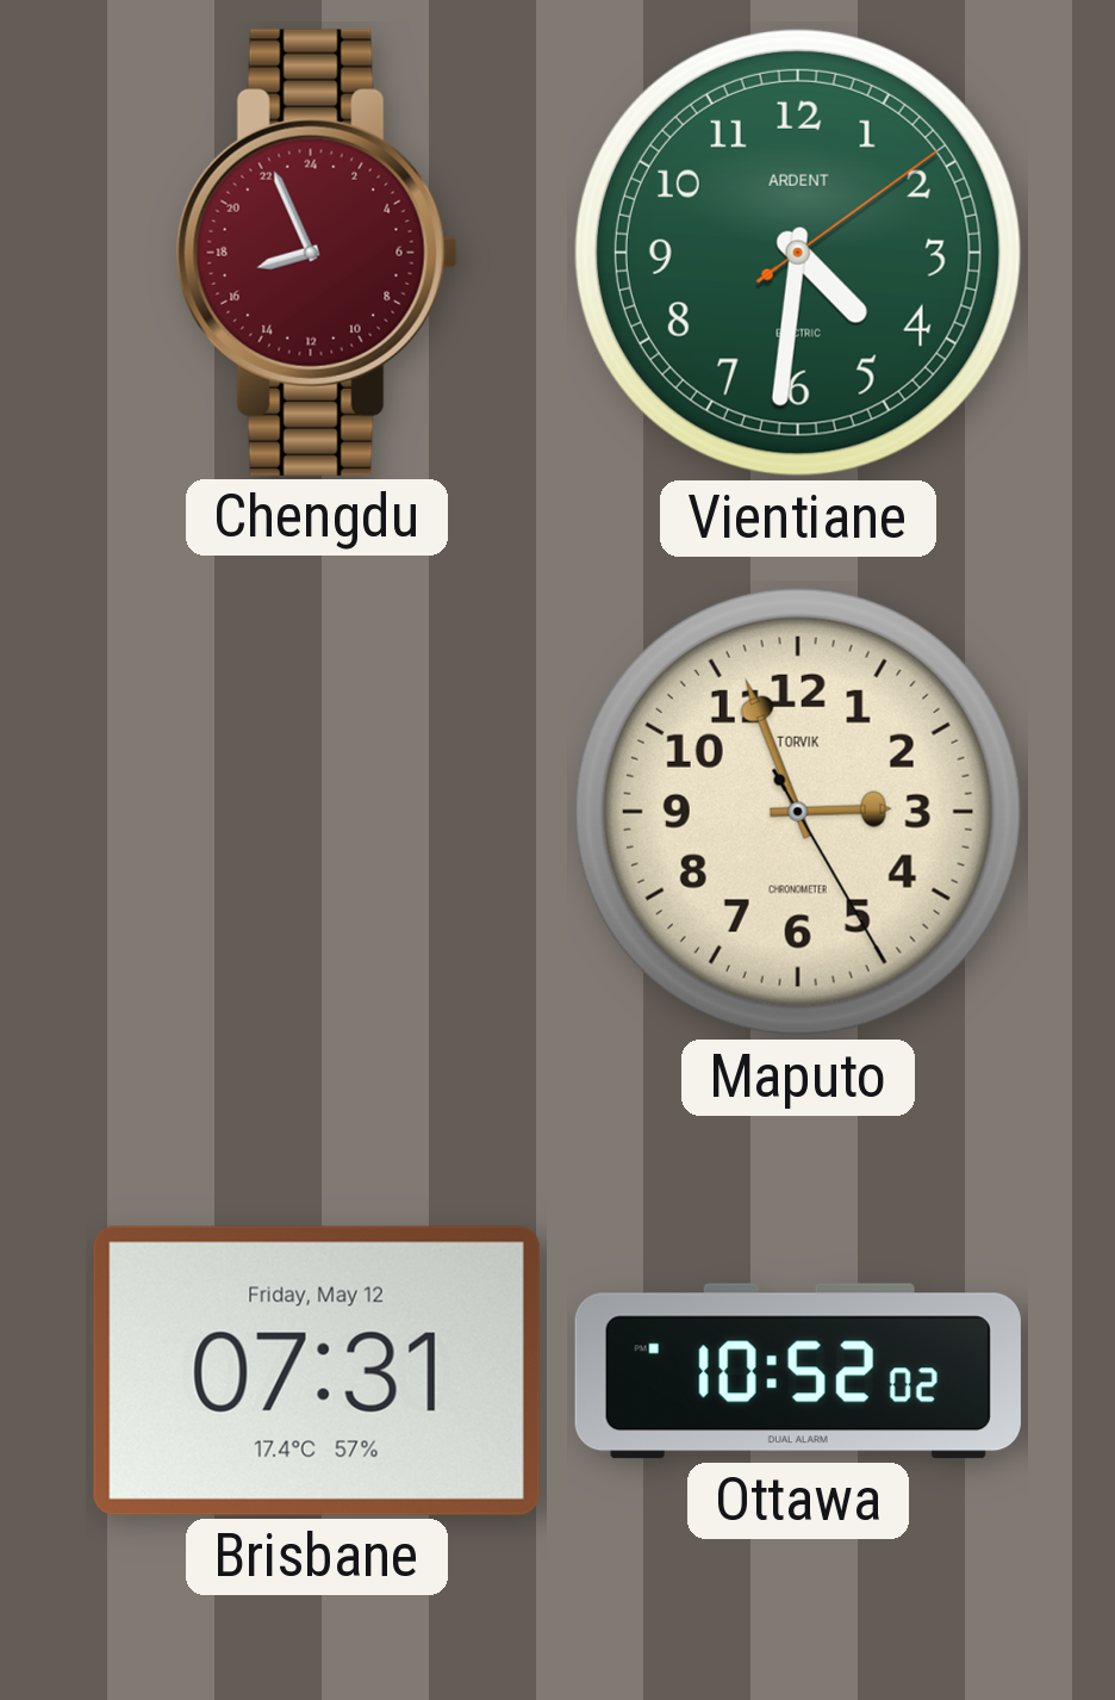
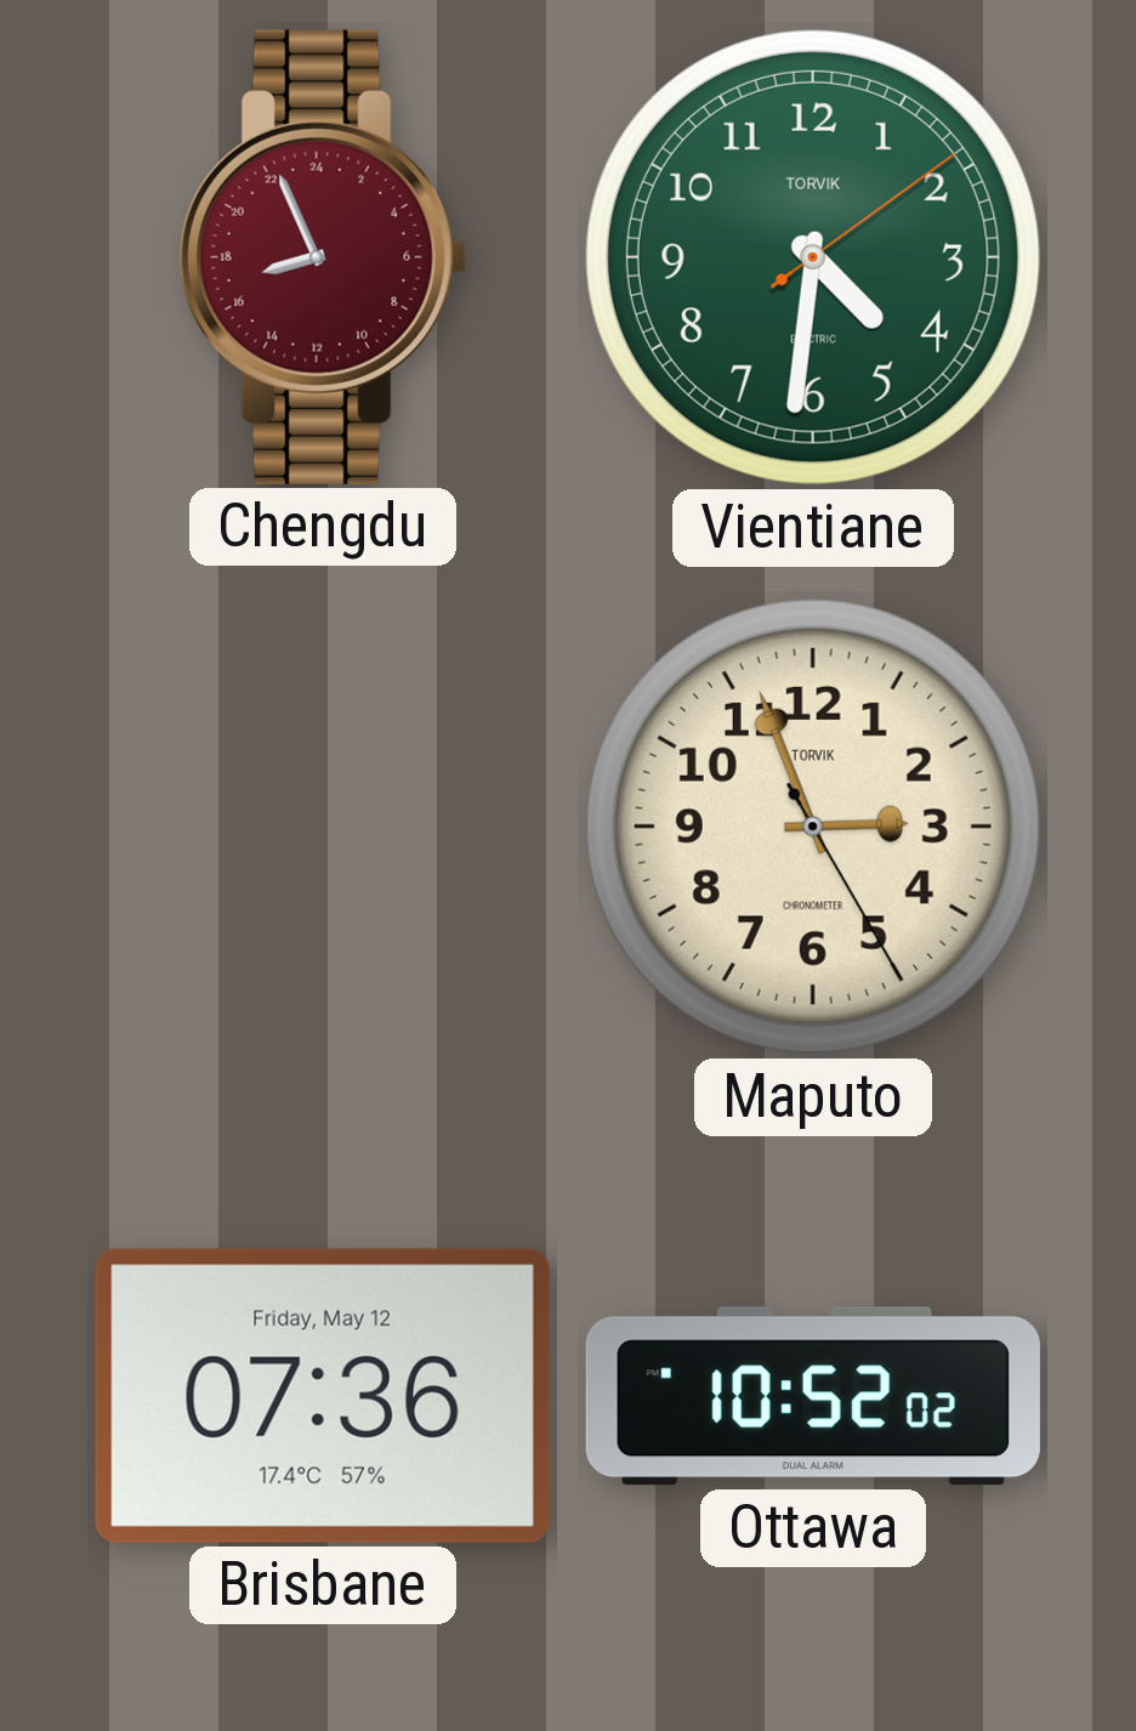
Vientiane brand: ARDENT -> TORVIK (813, 257)
Brisbane: 07:31 -> 07:36 (323, 1396)
